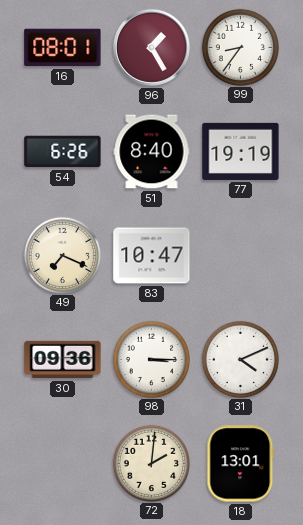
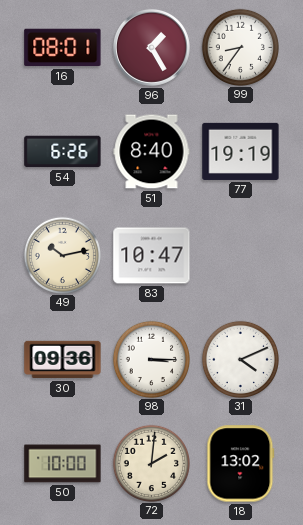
49: 7:19 -> 10:13 (62, 255)
50: none -> 10:00 (63, 464)
18: 13:01 -> 13:02 (241, 464)
